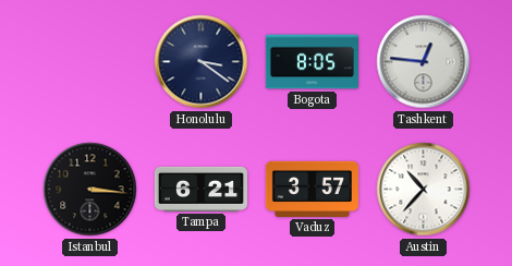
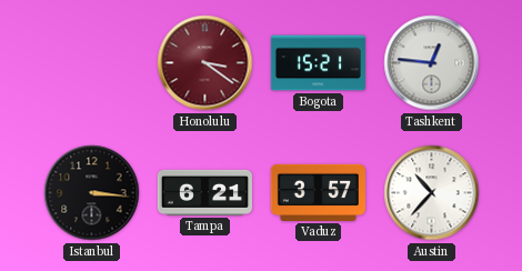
Honolulu dial: navy -> burgundy (205, 63)
Bogota: 8:05 -> 15:21 (318, 63)
